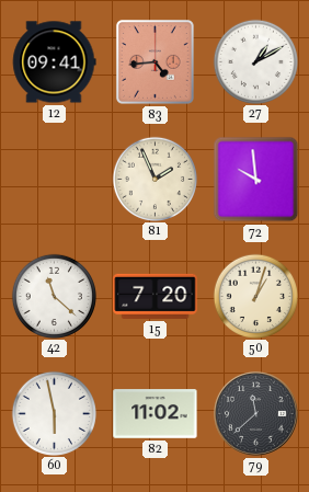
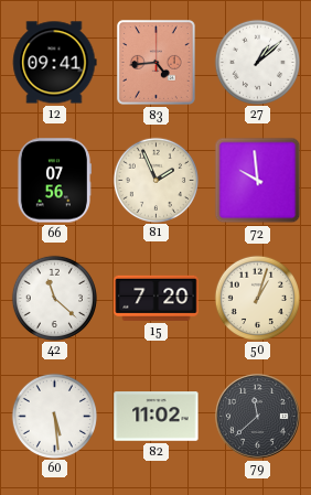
27: 1:10 -> 1:08 (257, 62)
66: none -> 07:56 (54, 181)
60: 5:58 -> 5:29 (54, 416)
